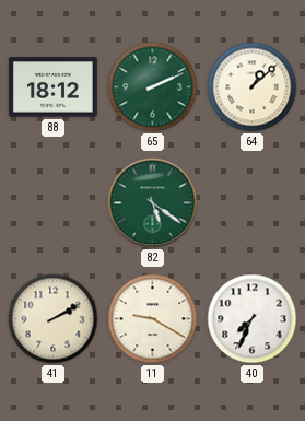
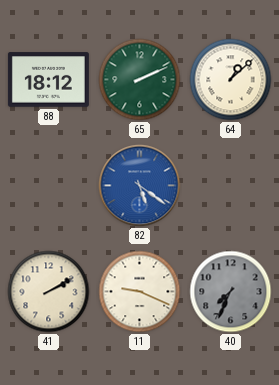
82 dial: green -> blue (140, 186)
11: 9:20 -> 9:19 (140, 292)
40 dial: white -> grey (231, 292)
